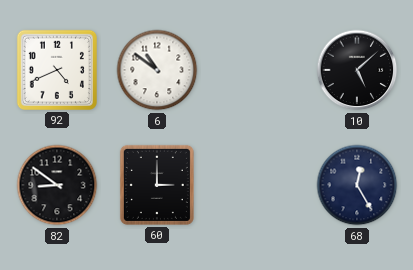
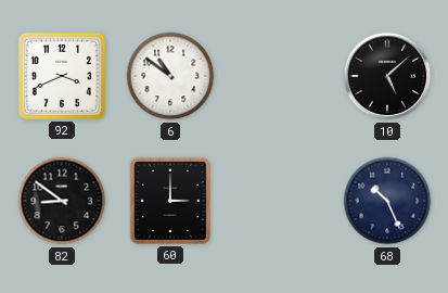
92: 4:41 -> 3:41 (62, 76)
68: 12:25 -> 10:26 (387, 201)
